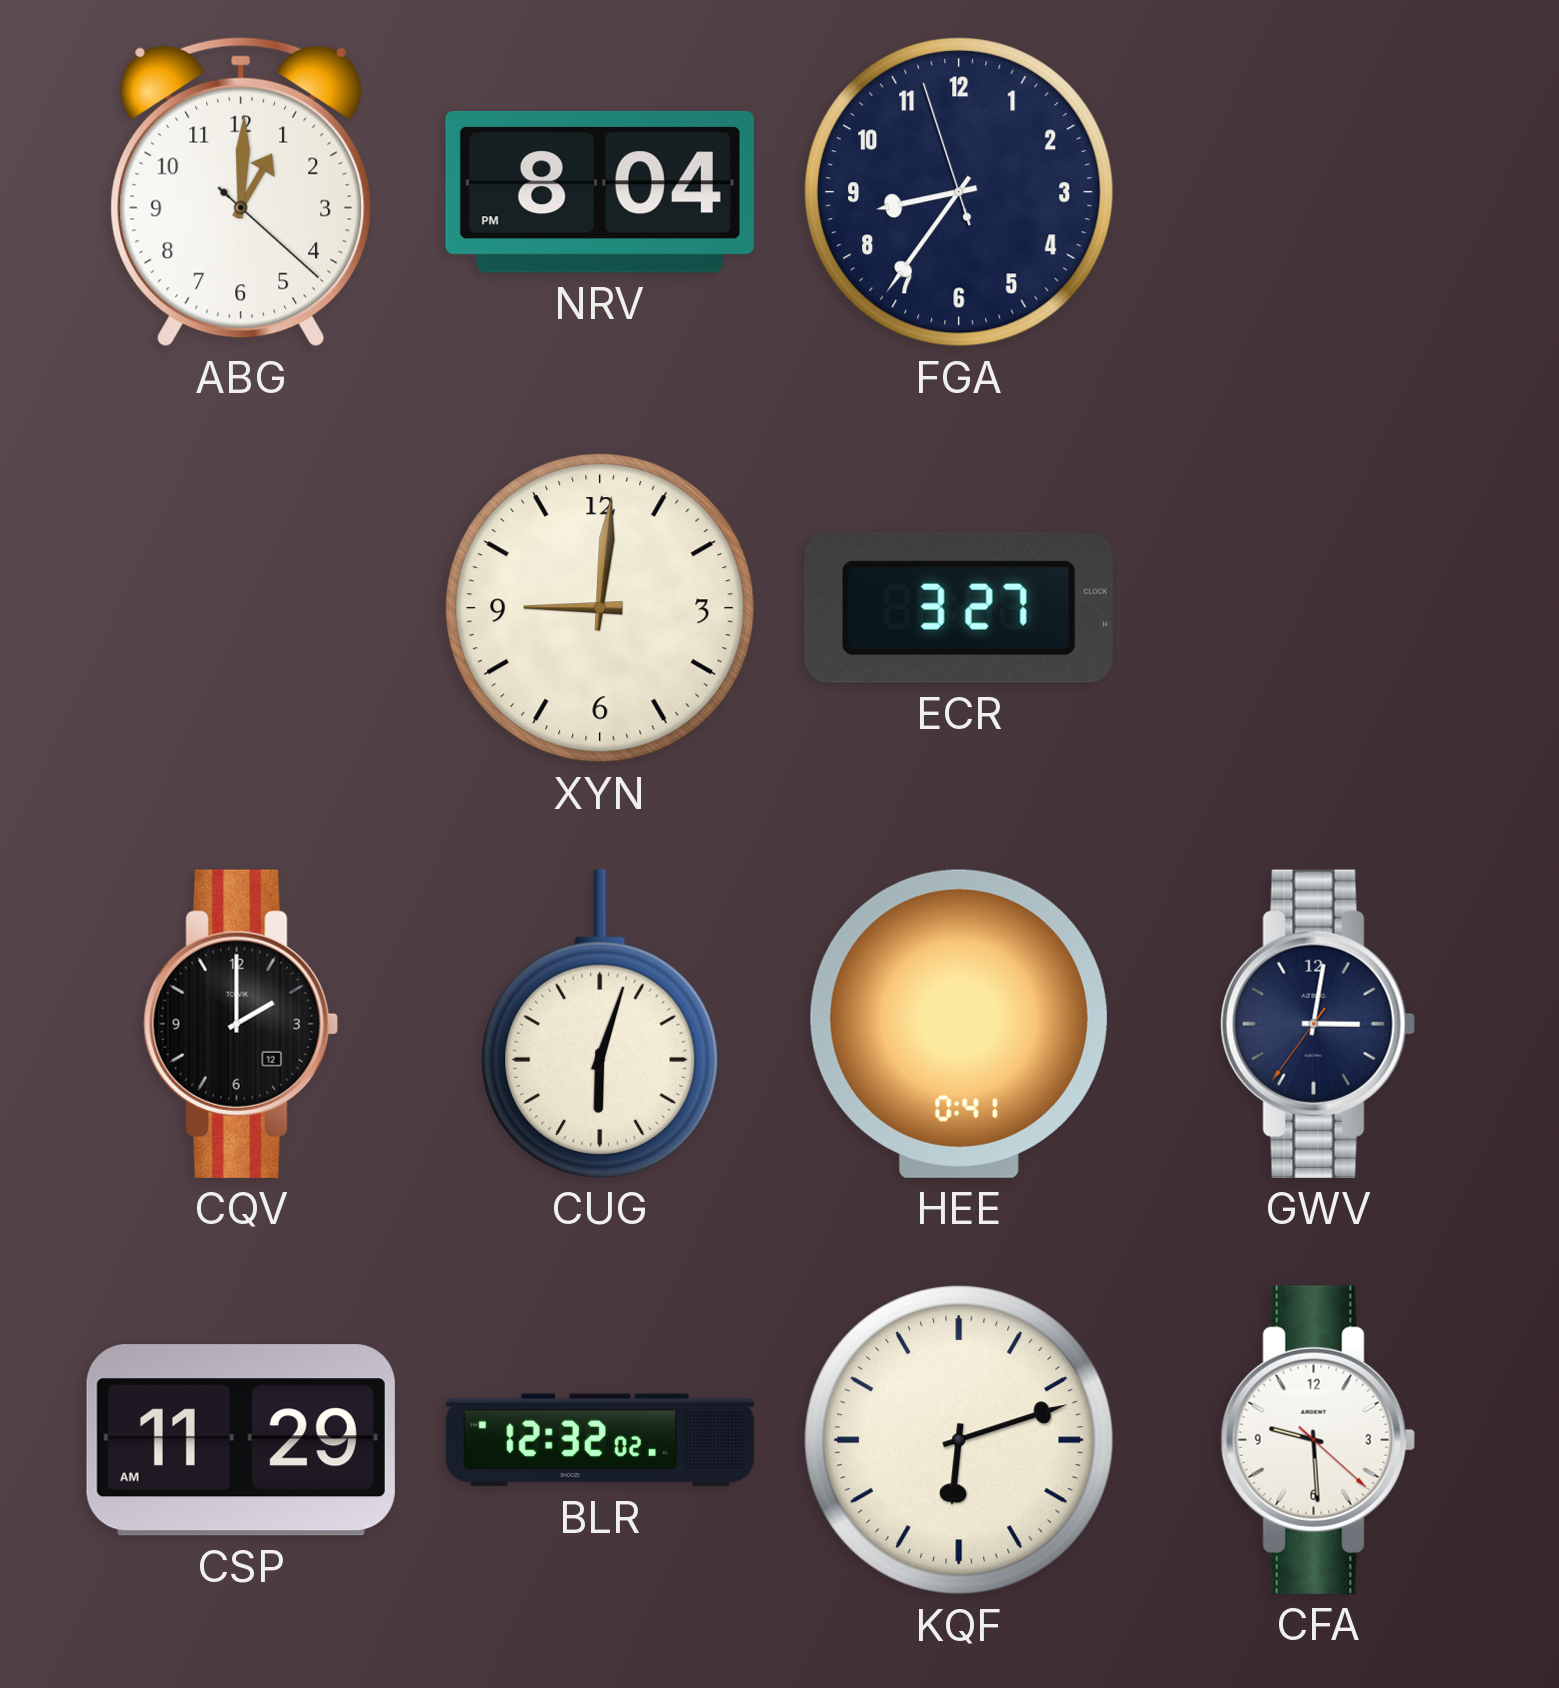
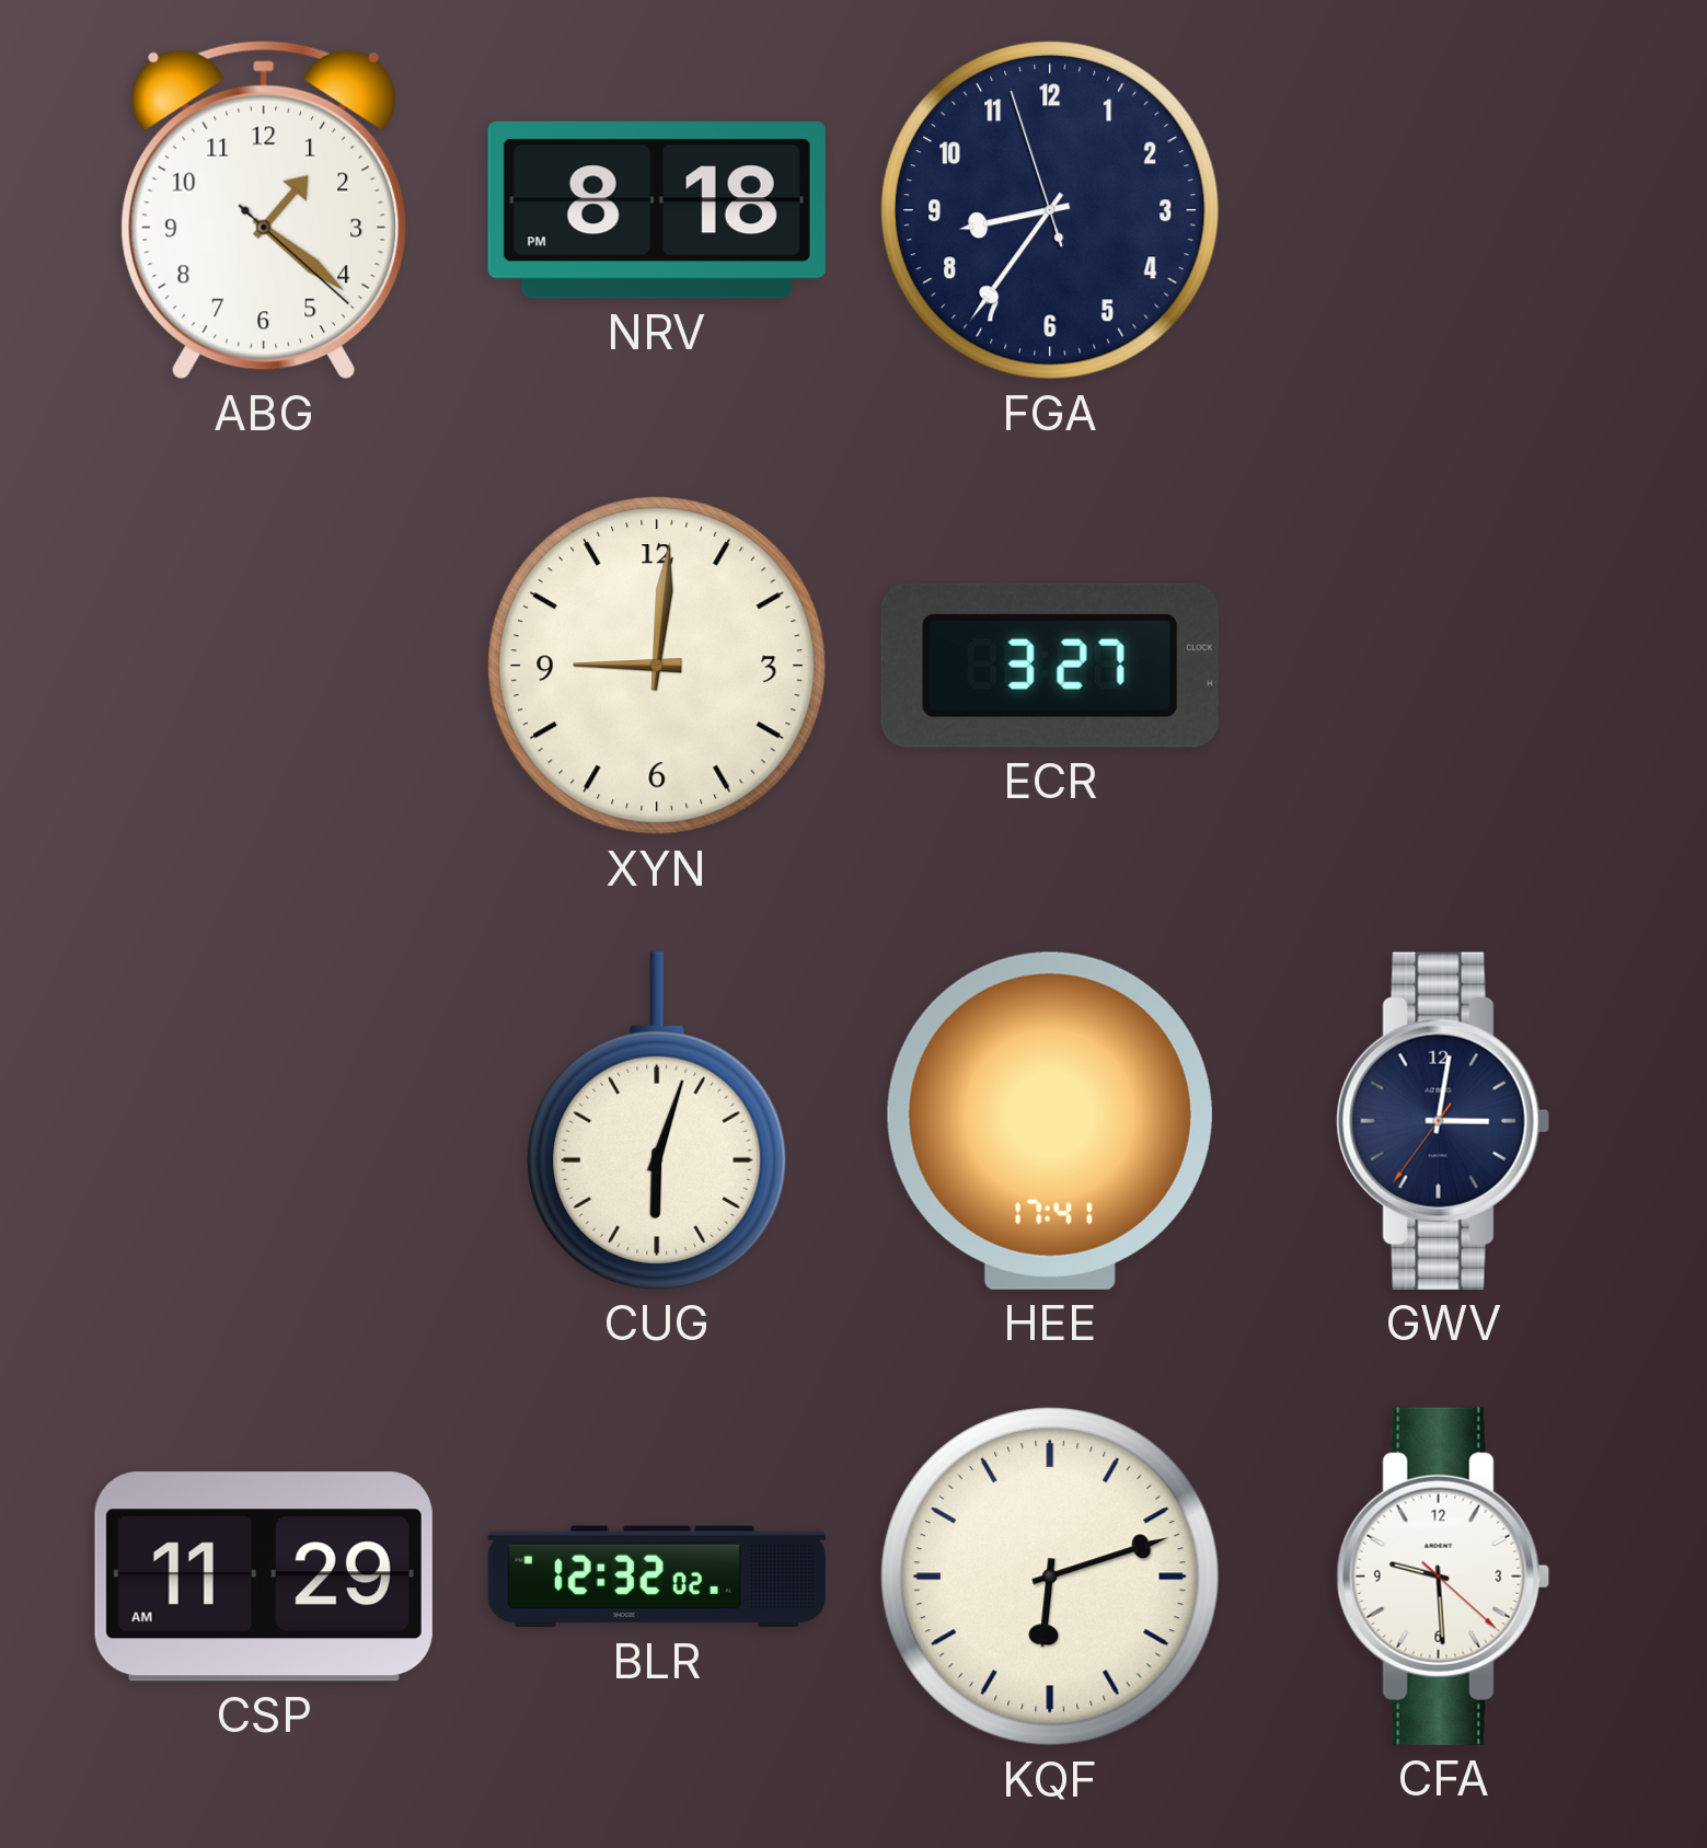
ABG: 1:00 -> 1:21 (263, 210)
NRV: 8:04 -> 8:18 (657, 210)
CQV: 2:00 -> none (241, 1024)
HEE: 0:41 -> 17:41 (1050, 1121)
